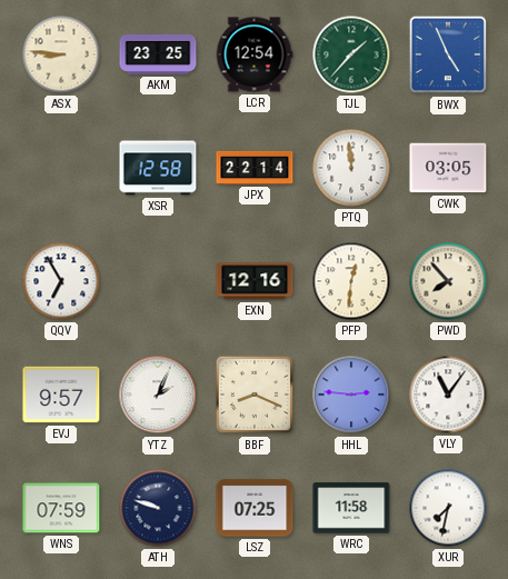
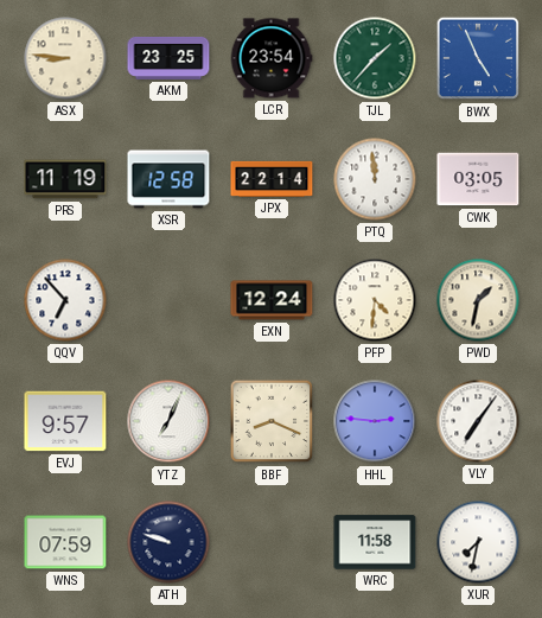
LCR: 12:54 -> 23:54 (272, 58)
PRS: none -> 11:19 (65, 179)
QQV: 6:55 -> 6:53 (65, 300)
EXN: 12:16 -> 12:24 (272, 300)
PFP: 12:31 -> 4:31 (375, 300)
PWD: 7:53 -> 1:32 (478, 300)
YTZ: 2:04 -> 7:04 (168, 421)
VLY: 11:06 -> 7:06 (478, 421)
LSZ: 07:25 -> none (255, 508)
